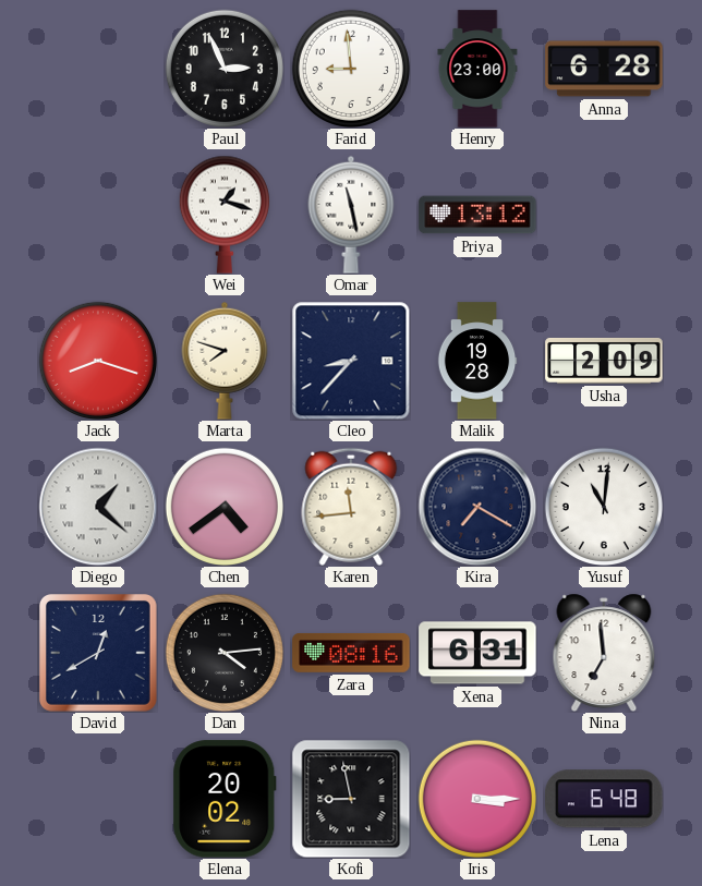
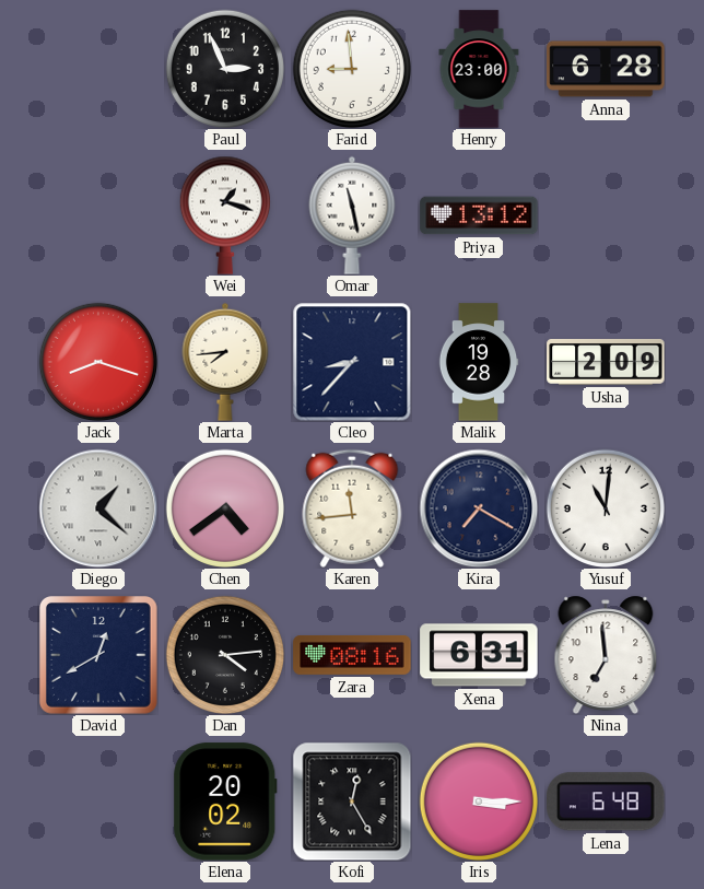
Marta: 7:48 -> 7:44 (225, 362)
Kofi: 8:58 -> 12:25 (352, 802)
